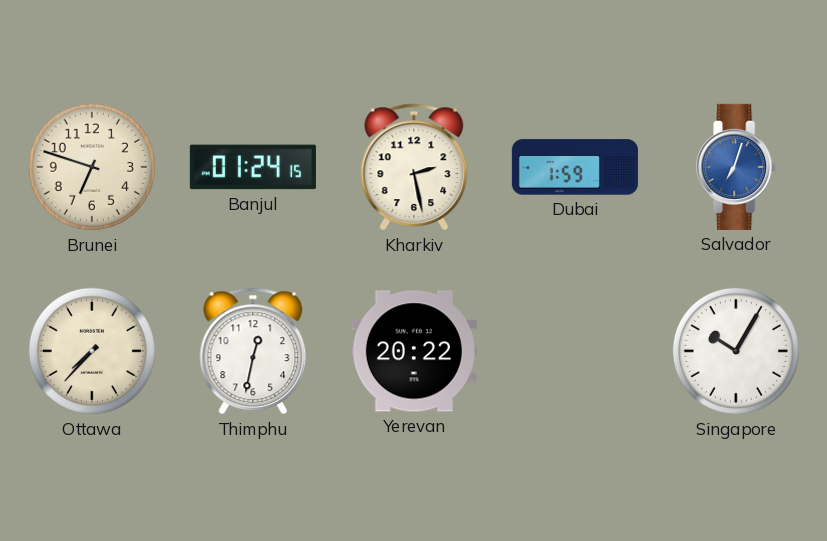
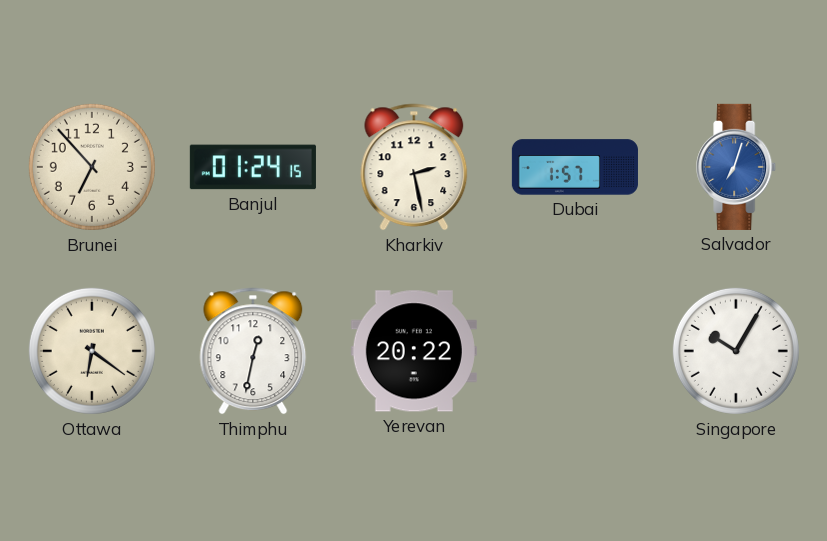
Brunei: 6:48 -> 6:53 (92, 167)
Dubai: 1:59 -> 1:57 (575, 167)
Ottawa: 7:37 -> 6:21 (92, 351)
